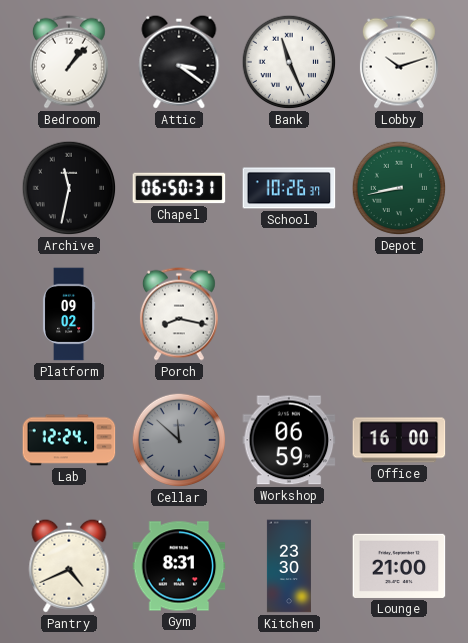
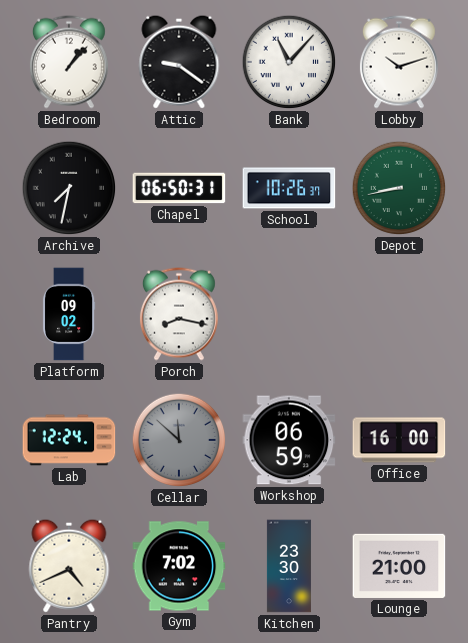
Attic: 3:21 -> 9:21 (179, 62)
Bank: 11:26 -> 11:07 (289, 62)
Archive: 11:32 -> 7:32 (69, 188)
Gym: 8:31 -> 7:02 (179, 566)
